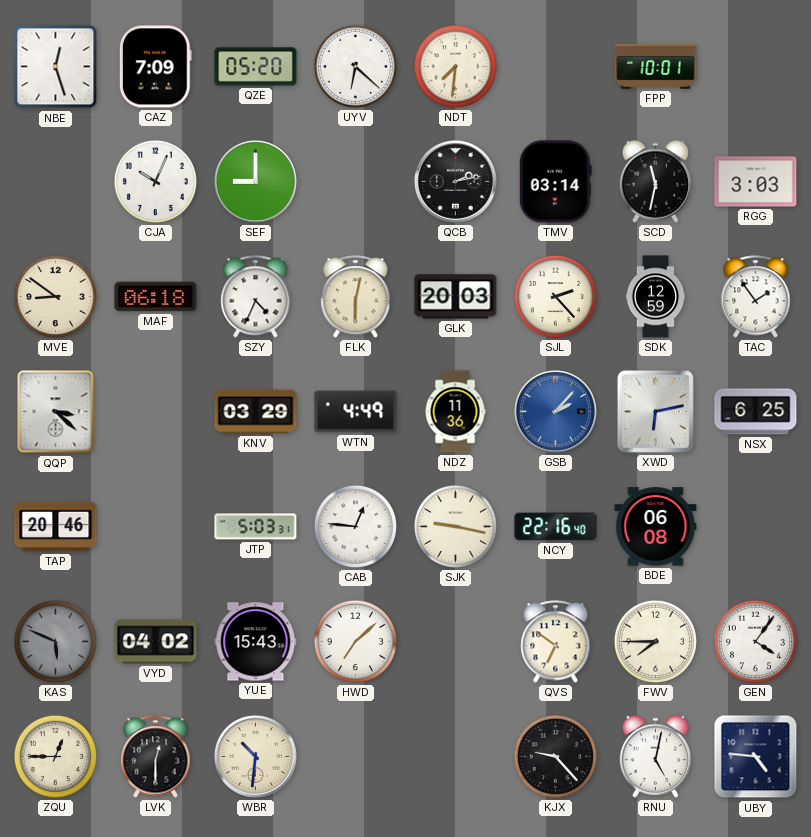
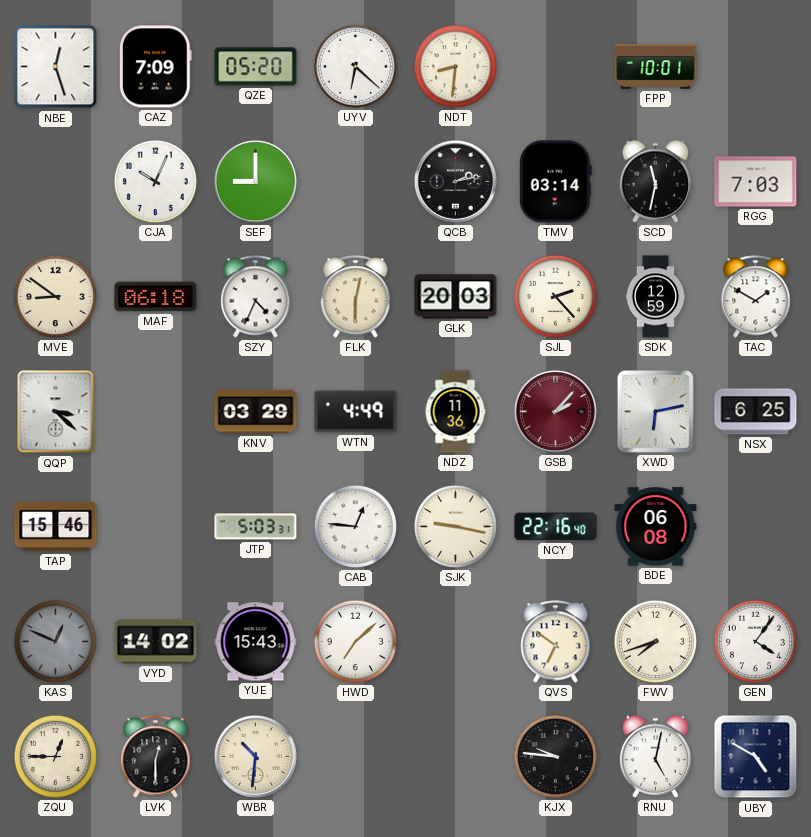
NDT: 7:31 -> 8:31 (455, 66)
RGG: 3:03 -> 7:03 (756, 182)
TAC: 1:54 -> 1:50 (756, 297)
GSB dial: blue -> burgundy (555, 411)
TAP: 20:46 -> 15:46 (56, 527)
KAS: 5:49 -> 12:49 (55, 641)
VYD: 04:02 -> 14:02 (156, 642)
FWV: 7:45 -> 7:42 (655, 641)
KJX: 9:23 -> 9:46 (555, 756)
UBY: 4:46 -> 4:50 (756, 757)
